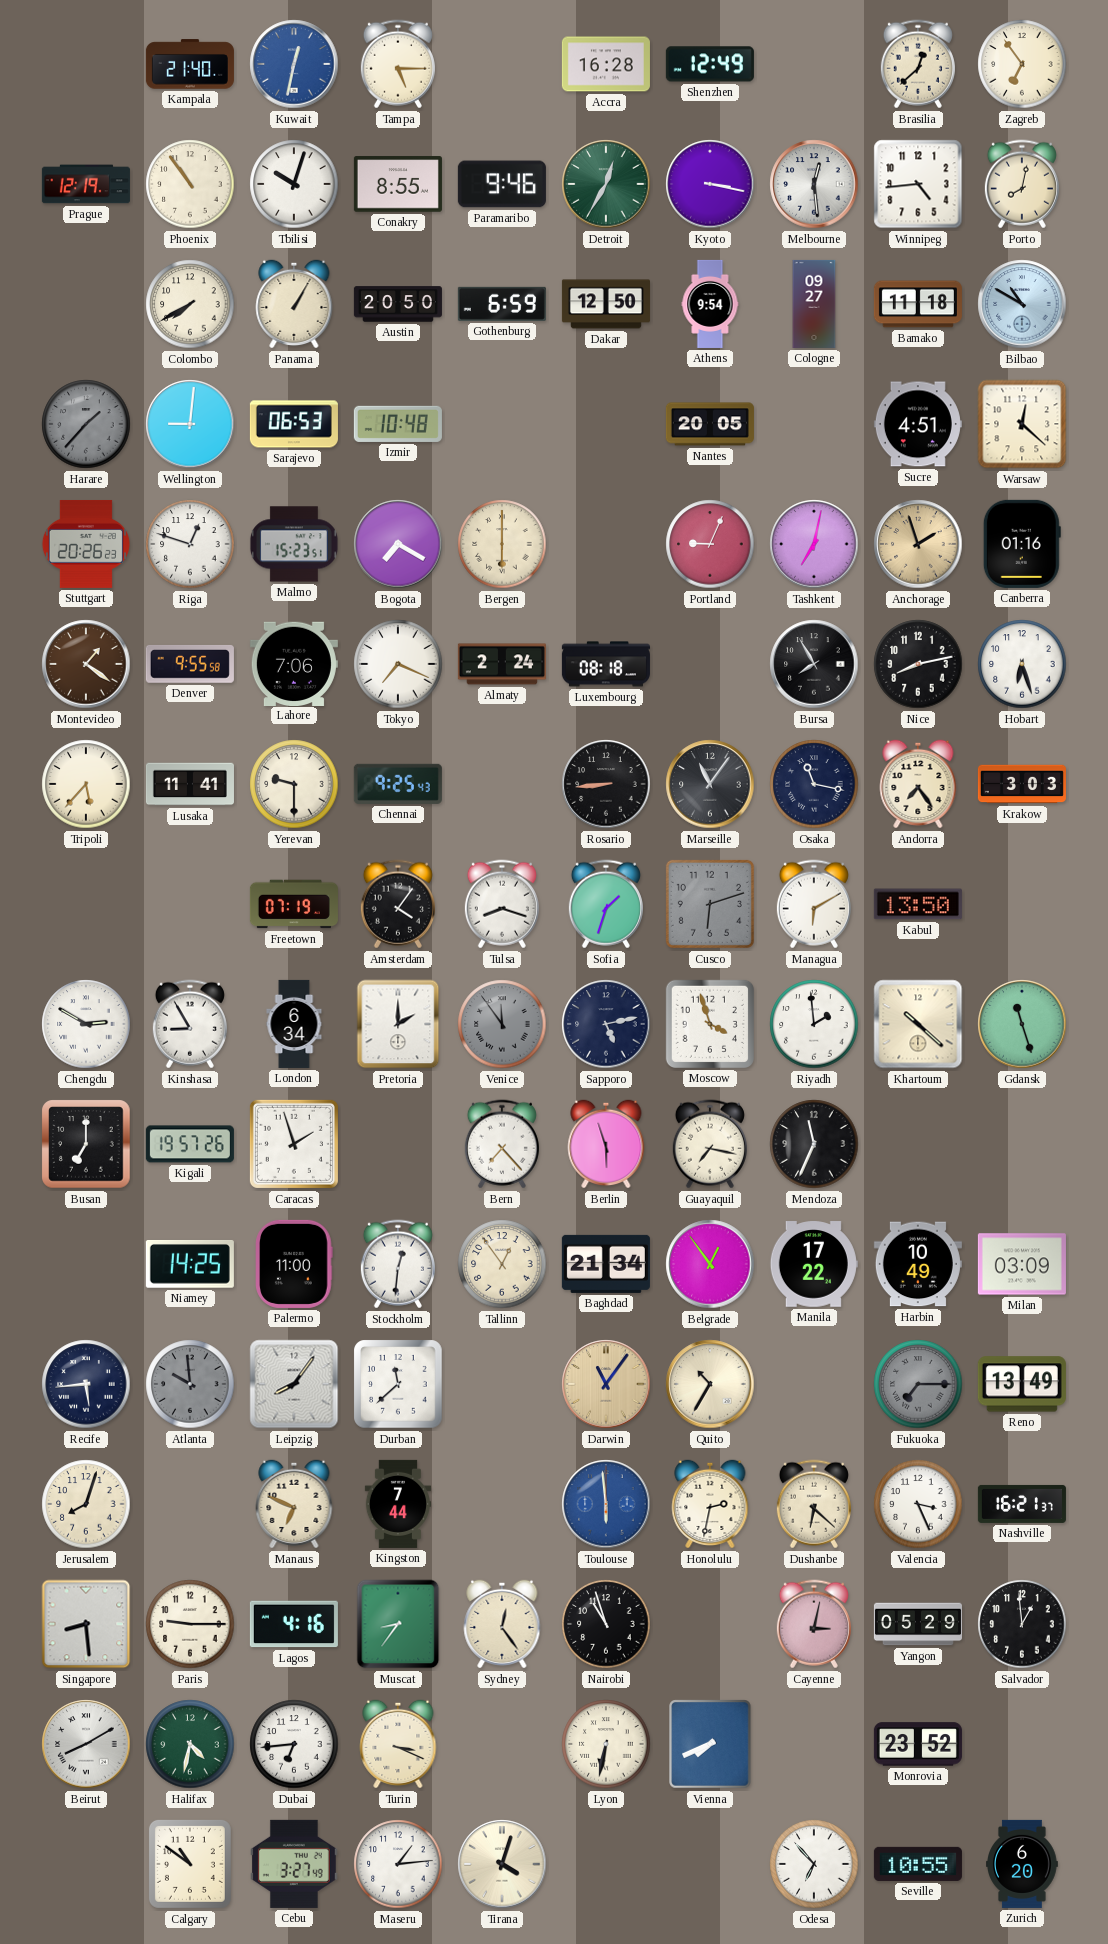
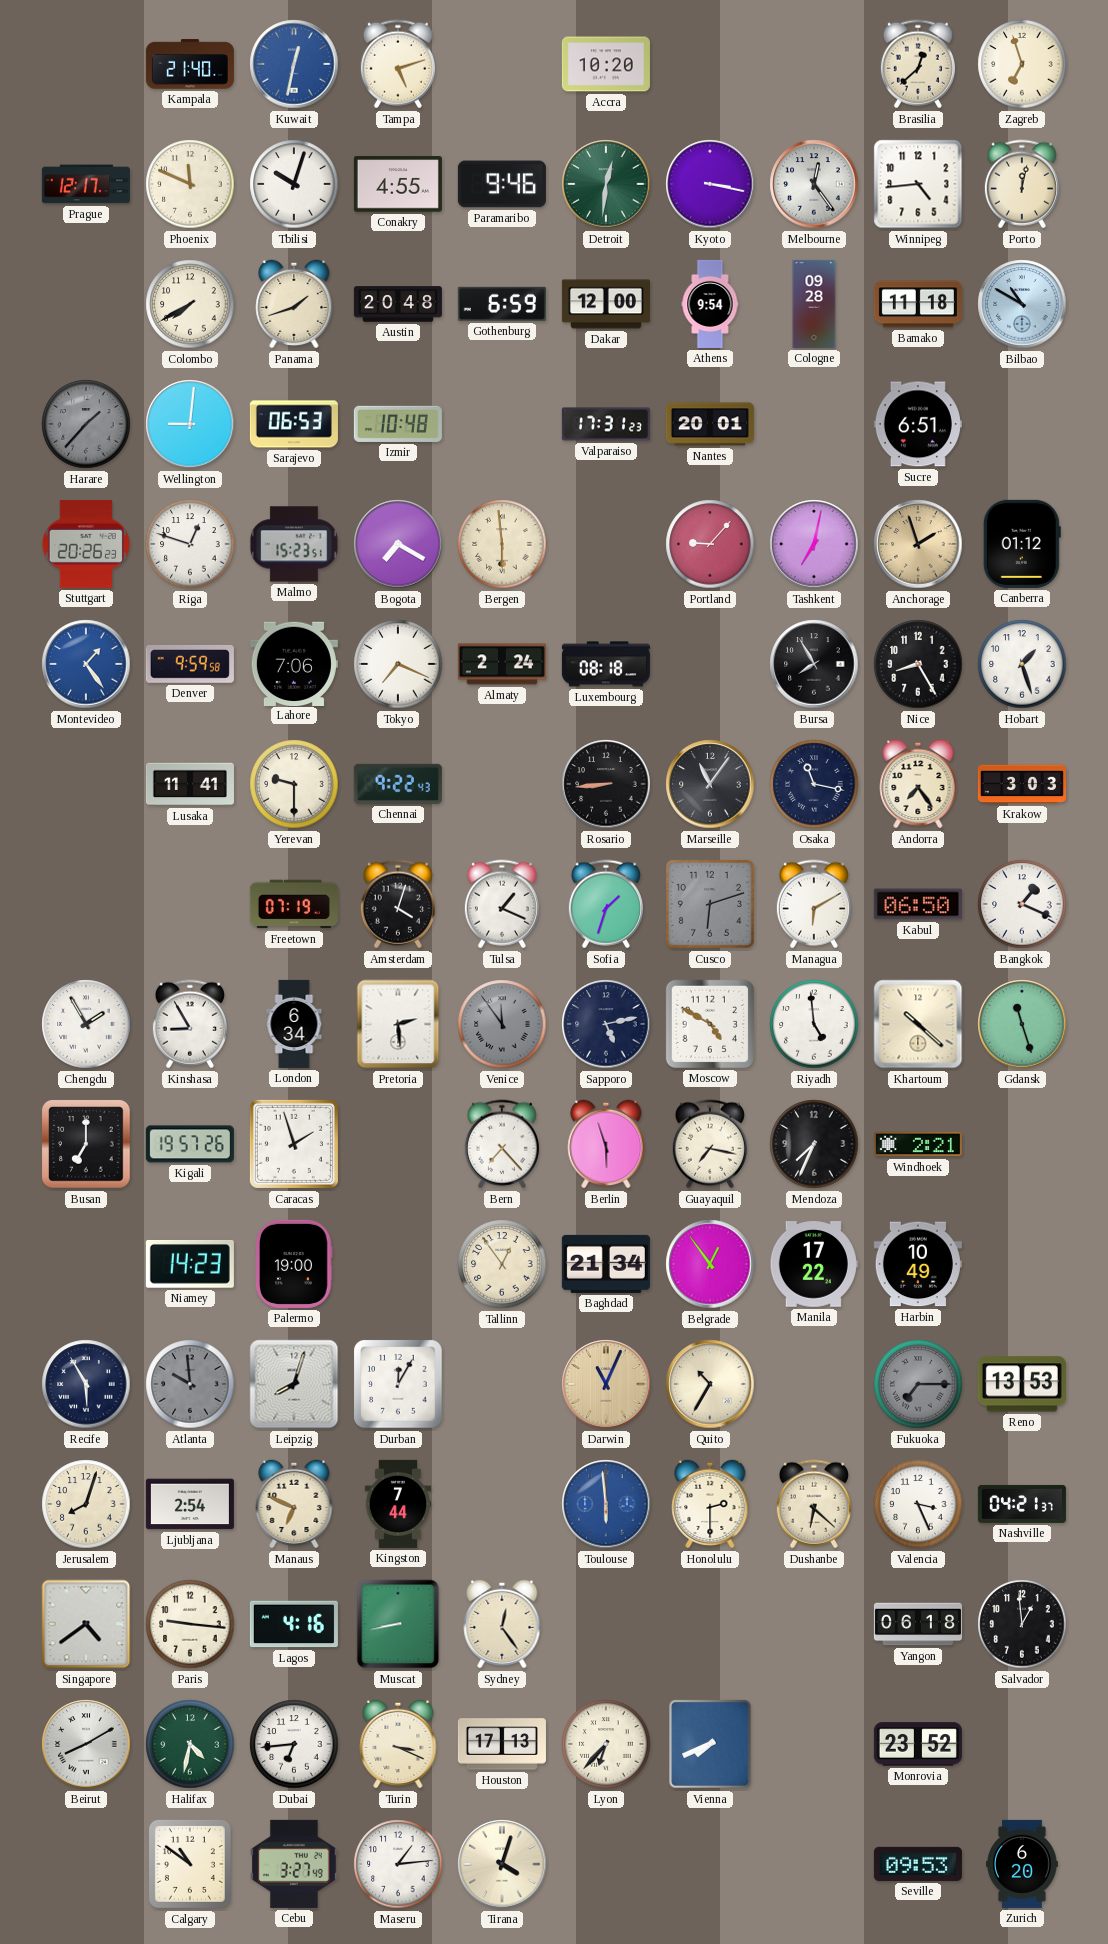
Tampa: 5:15 -> 5:12 (398, 64)
Accra: 16:28 -> 10:20 (606, 64)
Shenzhen: 12:49 -> none (710, 64)
Zagreb: 6:54 -> 6:57 (1022, 64)
Prague: 12:19 -> 12:17 (86, 184)
Phoenix: 10:54 -> 11:49 (190, 184)
Conakry: 8:55 -> 4:55 (398, 184)
Detroit: 12:35 -> 12:31 (606, 184)
Melbourne: 12:29 -> 12:24 (814, 184)
Porto: 8:02 -> 12:02 (1022, 184)
Panama: 1:05 -> 1:42 (294, 304)
Austin: 20:50 -> 20:48 (398, 304)
Dakar: 12:50 -> 12:00 (606, 304)
Cologne: 09:27 -> 09:28 (814, 304)
Valparaiso: none -> 17:31 (606, 424)
Nantes: 20:05 -> 20:01 (710, 424)
Sucre: 4:51 -> 6:51 (918, 424)
Warsaw: 12:22 -> none (1022, 424)
Bergen: 6:00 -> 5:59 (502, 544)
Portland: 9:04 -> 9:07 (710, 544)
Canberra: 01:16 -> 01:12 (1022, 544)
Montevideo: 1:21 -> 1:24 (86, 664)
Montevideo dial: brown -> blue (86, 664)
Denver: 9:55 -> 9:59 (190, 664)
Nice: 8:13 -> 8:25 (918, 664)
Hobart: 6:27 -> 1:27 (1022, 664)
Tripoli: 5:37 -> none (86, 784)
Chennai: 9:25 -> 9:22 (398, 784)
Amsterdam: 4:06 -> 4:03 (398, 904)
Tulsa: 8:18 -> 1:19 (502, 904)
Kabul: 13:50 -> 06:50 (918, 904)
Bangkok: none -> 1:19 (1022, 904)
Chengdu: 2:50 -> 1:55 (86, 1024)
Pretoria: 2:00 -> 2:29 (398, 1024)
Moscow: 3:57 -> 4:50 (710, 1024)
Riyadh: 1:59 -> 4:59 (814, 1024)
Mendoza: 11:34 -> 7:34 (814, 1144)
Windhoek: none -> 2:21 (918, 1144)
Niamey: 14:25 -> 14:23 (190, 1265)
Palermo: 11:00 -> 19:00 (294, 1264)
Stockholm: 12:31 -> none (398, 1264)
Milan: 03:09 -> none (1022, 1264)
Recife: 5:44 -> 5:55 (86, 1384)
Leipzig: 8:06 -> 8:03 (294, 1384)
Durban: 11:38 -> 12:05 (398, 1384)
Darwin: 11:06 -> 11:04 (606, 1384)
Reno: 13:49 -> 13:53 (1022, 1384)
Ljubljana: none -> 2:54 (190, 1504)
Honolulu: 2:32 -> 2:30 (710, 1504)
Nashville: 16:21 -> 04:21 (1022, 1504)
Singapore: 8:29 -> 4:39 (86, 1624)
Paris: 9:15 -> 9:16 (190, 1624)
Muscat: 8:36 -> 8:43 (398, 1624)
Nairobi: 10:57 -> none (606, 1624)
Cayenne: 3:02 -> none (814, 1624)
Yangon: 05:29 -> 06:18 (918, 1624)
Houston: none -> 17:13 (502, 1744)
Lyon: 6:32 -> 6:37 (606, 1744)
Odesa: 6:53 -> none (814, 1864)
Seville: 10:55 -> 09:53 (918, 1864)
